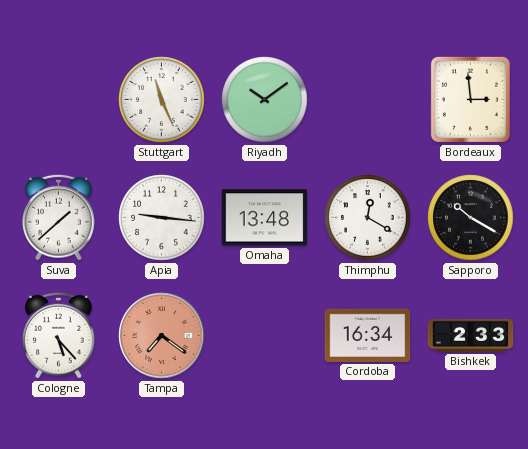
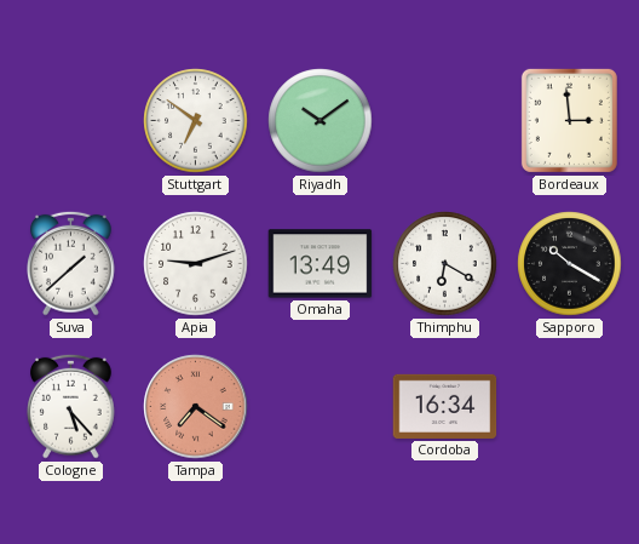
Stuttgart: 11:26 -> 6:51 (196, 121)
Apia: 9:16 -> 9:12 (196, 264)
Omaha: 13:48 -> 13:49 (321, 264)
Thimphu: 12:20 -> 6:20 (445, 264)
Bishkek: 2:33 -> none (471, 335)
